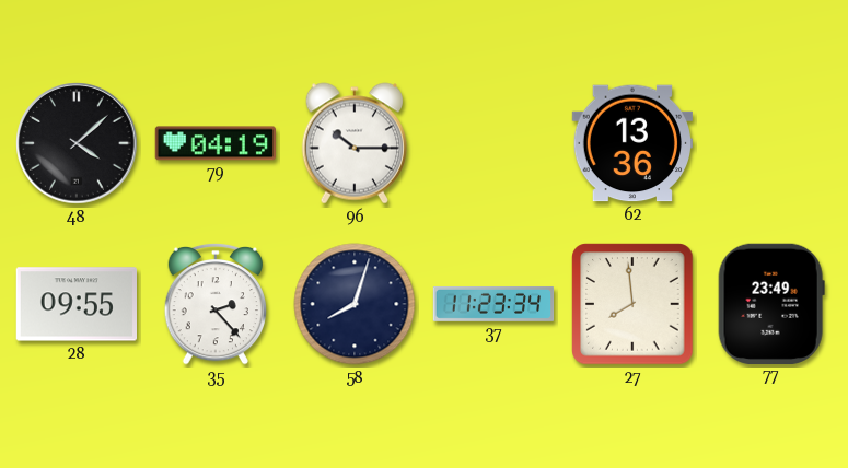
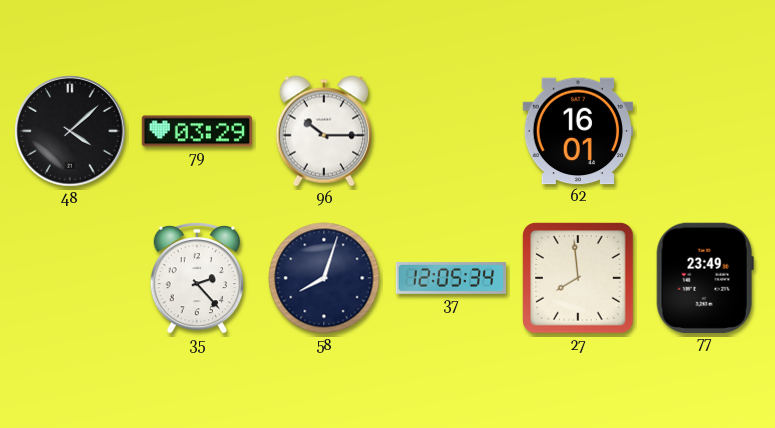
79: 04:19 -> 03:29 (197, 131)
62: 13:36 -> 16:01 (577, 131)
28: 09:55 -> none (75, 304)
37: 11:23 -> 12:05 (451, 278)
